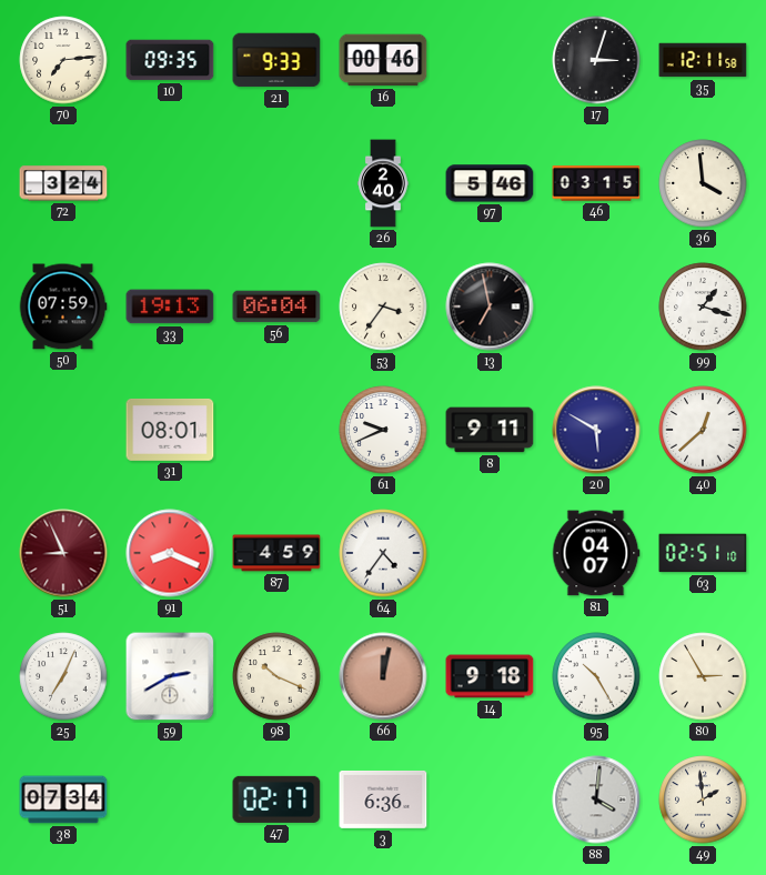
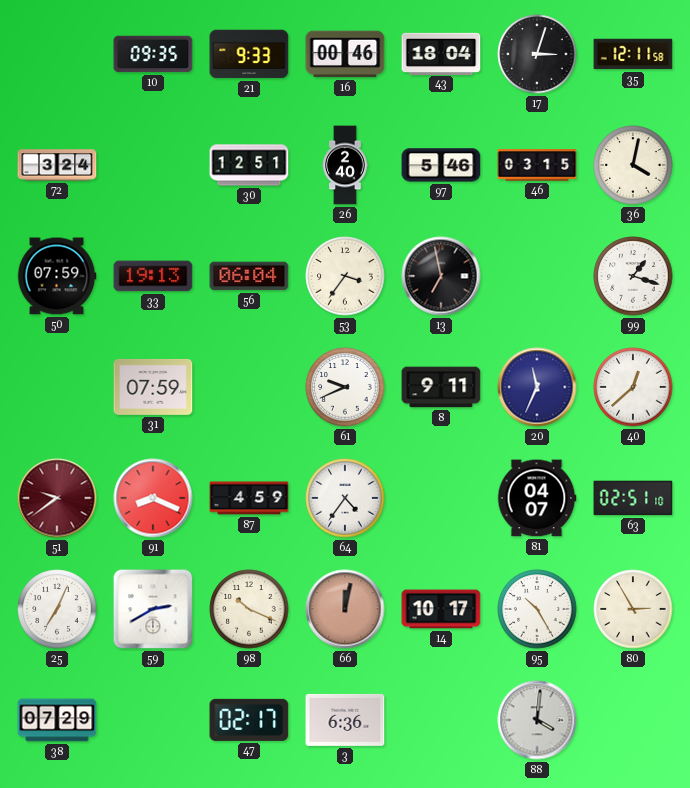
70: 7:14 -> none (63, 60)
43: none -> 18:04 (441, 53)
30: none -> 12:51 (249, 165)
36: 3:59 -> 4:02 (633, 165)
31: 08:01 -> 07:59 (153, 387)
20: 5:50 -> 11:34 (537, 387)
51: 8:56 -> 9:39 (57, 498)
14: 9:18 -> 10:17 (441, 609)
38: 07:34 -> 07:29 (57, 720)
49: 1:59 -> none (703, 799)
